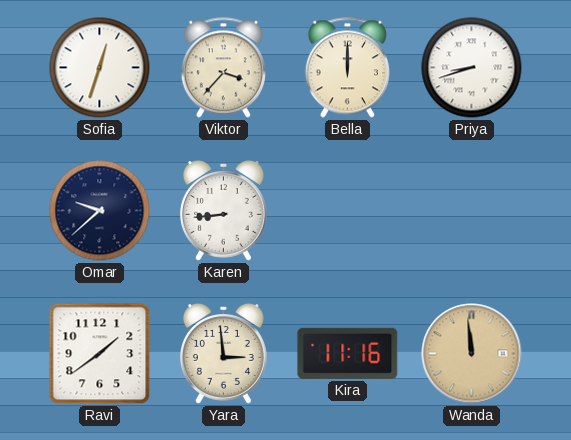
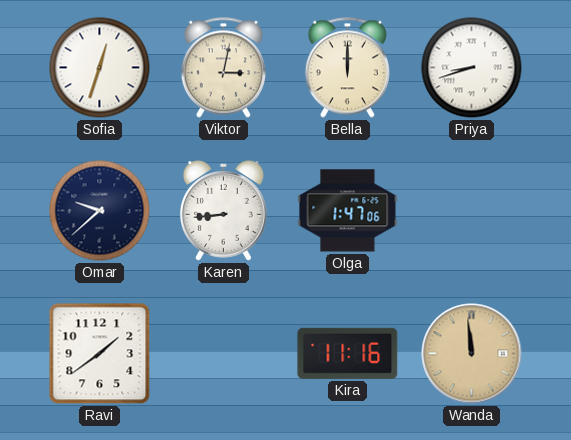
Viktor: 3:37 -> 3:02 (223, 68)
Olga: none -> 1:47 (348, 211)
Yara: 2:59 -> none (223, 354)
